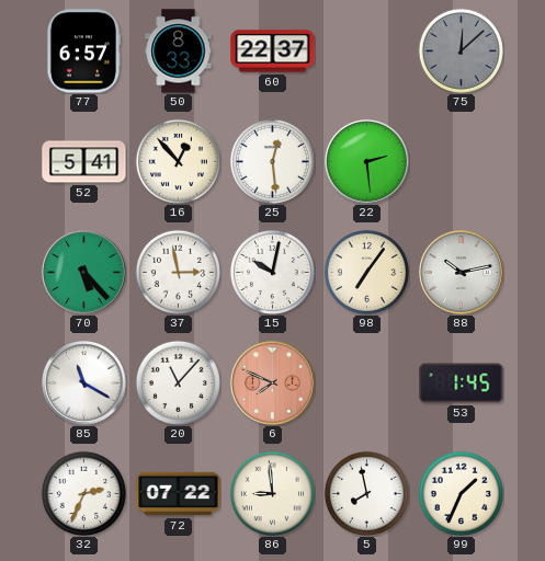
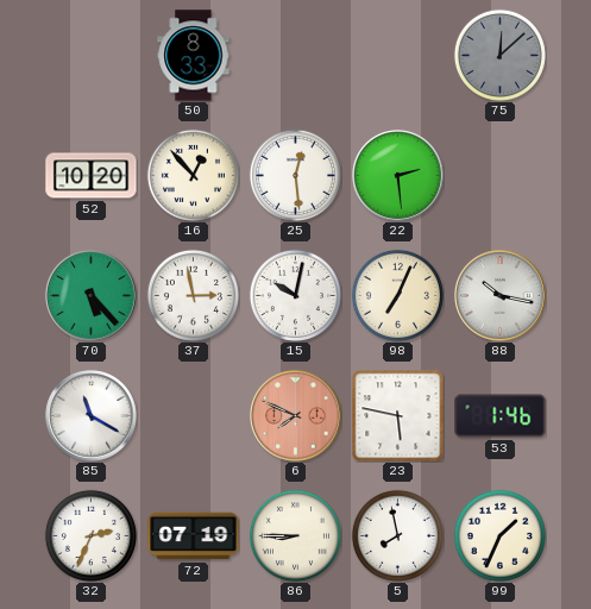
77: 6:57 -> none (83, 51)
60: 22:37 -> none (273, 51)
52: 5:41 -> 10:20 (92, 176)
98: 7:06 -> 7:04 (397, 295)
88: 10:13 -> 10:17 (501, 296)
20: 11:07 -> none (178, 382)
23: none -> 5:47 (397, 415)
53: 1:45 -> 1:46 (501, 416)
72: 07:22 -> 07:19 (194, 536)
86: 8:59 -> 8:45 (295, 535)
